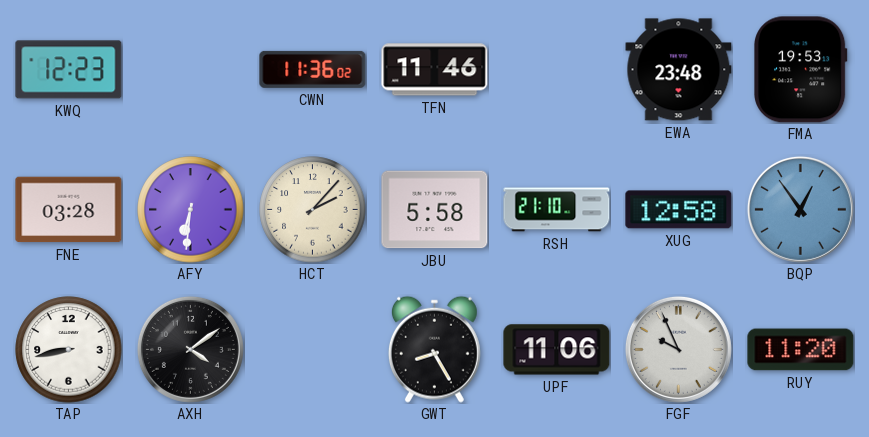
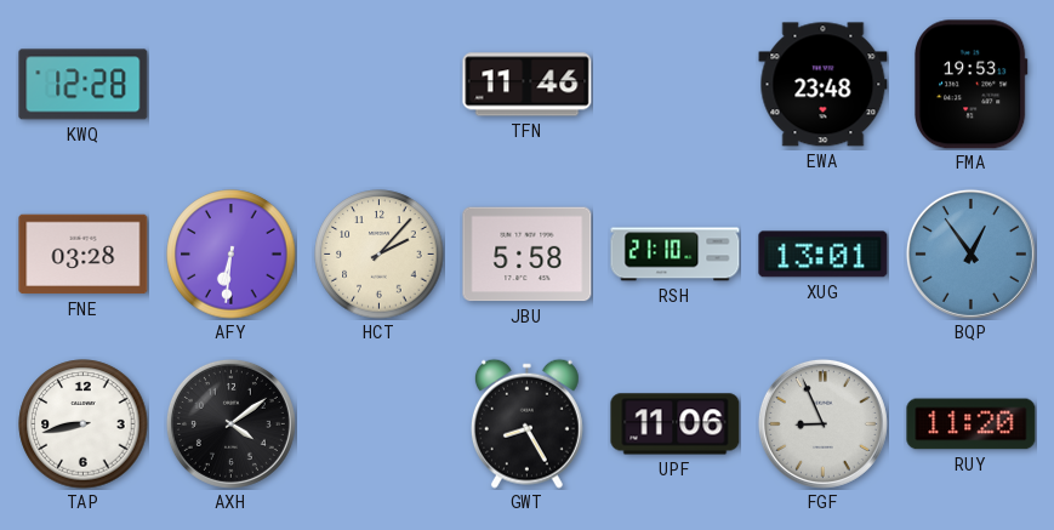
KWQ: 12:23 -> 12:28 (84, 85)
CWN: 11:36 -> none (313, 69)
XUG: 12:58 -> 13:01 (824, 255)
FGF: 9:56 -> 8:56 (822, 423)
